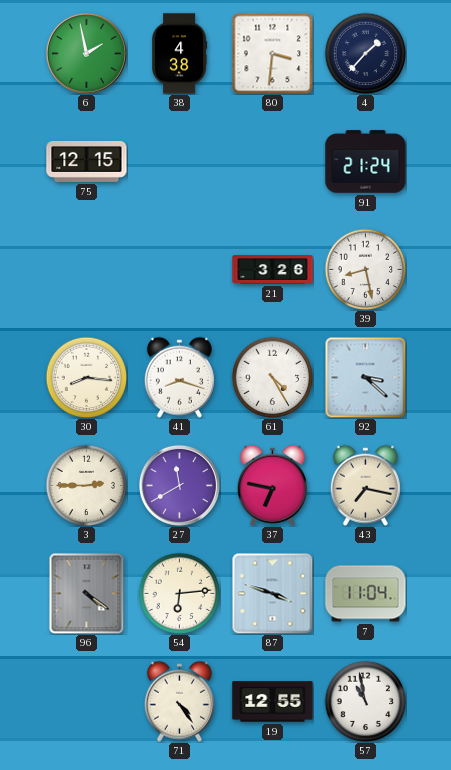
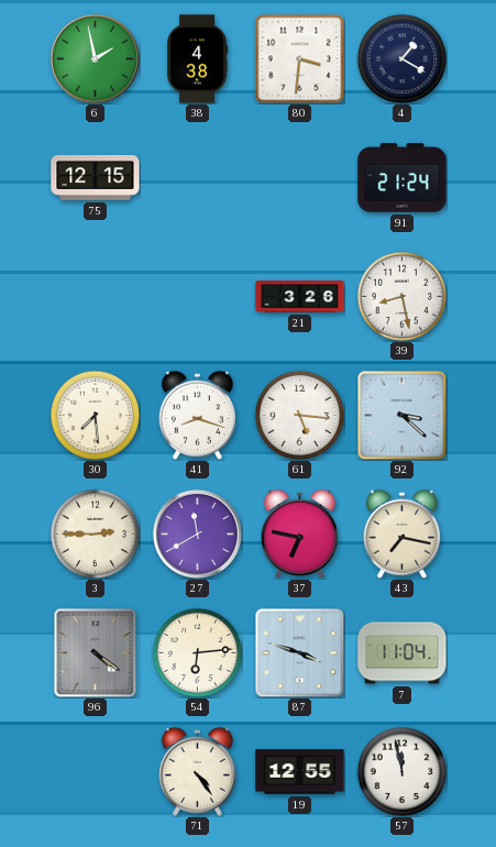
4: 1:37 -> 1:20 (401, 58)
30: 8:16 -> 7:29 (95, 415)
61: 4:25 -> 5:16 (299, 415)
57: 10:58 -> 11:58 (401, 771)
